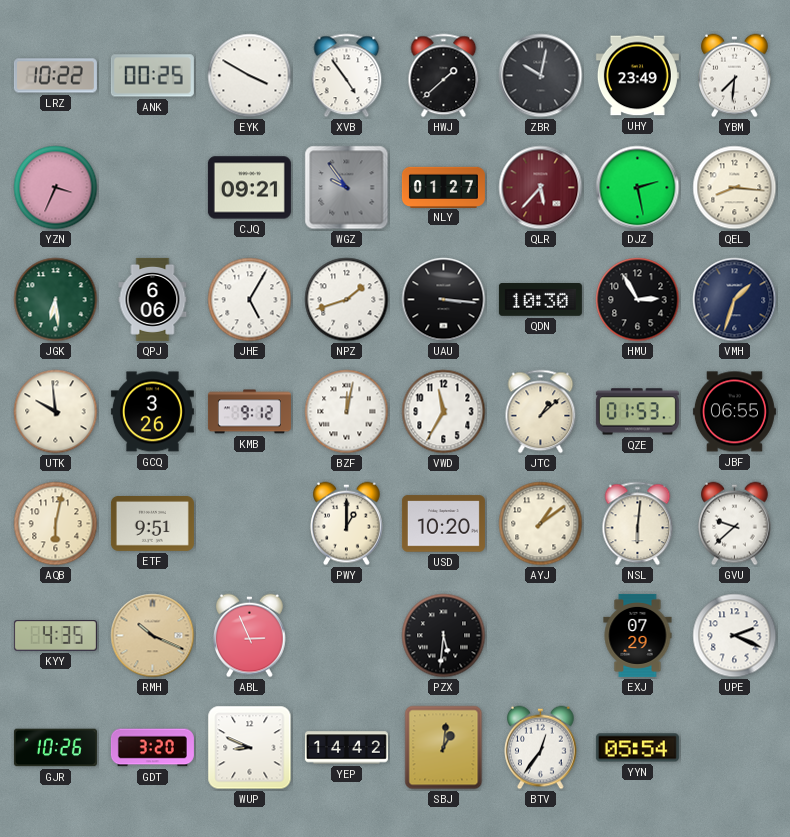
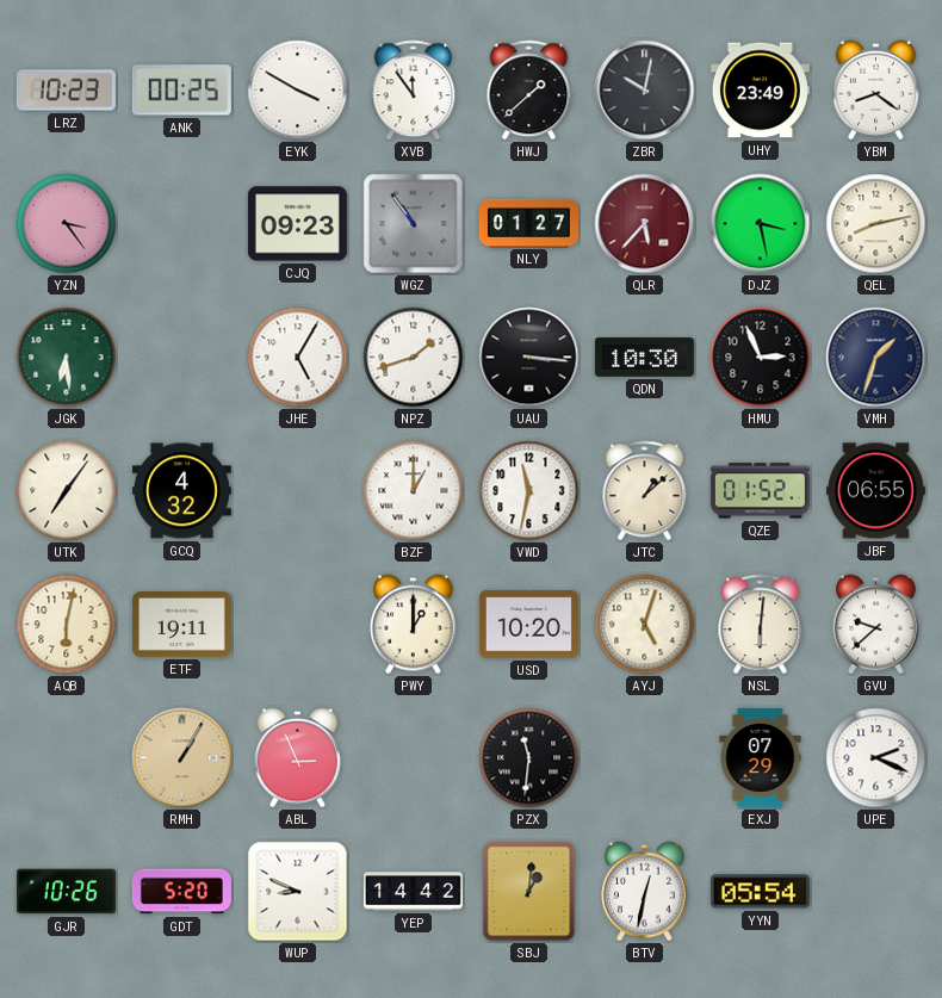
LRZ: 10:22 -> 10:23 (66, 91)
XVB: 4:54 -> 11:54 (414, 91)
YBM: 7:31 -> 8:21 (876, 91)
YZN: 3:34 -> 3:24 (67, 224)
CJQ: 09:21 -> 09:23 (297, 224)
WGZ: 9:54 -> 10:54 (414, 224)
DJZ: 2:28 -> 3:28 (761, 224)
QEL: 8:16 -> 8:13 (876, 224)
QPJ: 6:06 -> none (153, 299)
HMU: 2:55 -> 2:56 (761, 358)
UTK: 9:59 -> 7:06 (67, 491)
GCQ: 3:26 -> 4:32 (181, 491)
KMB: 9:12 -> none (249, 412)
BZF: 12:02 -> 1:00 (414, 491)
VWD: 11:35 -> 11:32 (529, 491)
QZE: 01:53 -> 01:52 (760, 491)
ETF: 9:51 -> 19:11 (181, 625)
AYJ: 1:09 -> 5:03 (645, 625)
KYY: 4:35 -> none (55, 636)
RMH: 10:19 -> 1:05 (182, 758)
PZX: 5:31 -> 11:31 (529, 758)
GDT: 3:20 -> 5:20 (181, 892)
BTV: 12:36 -> 12:32 (645, 892)
